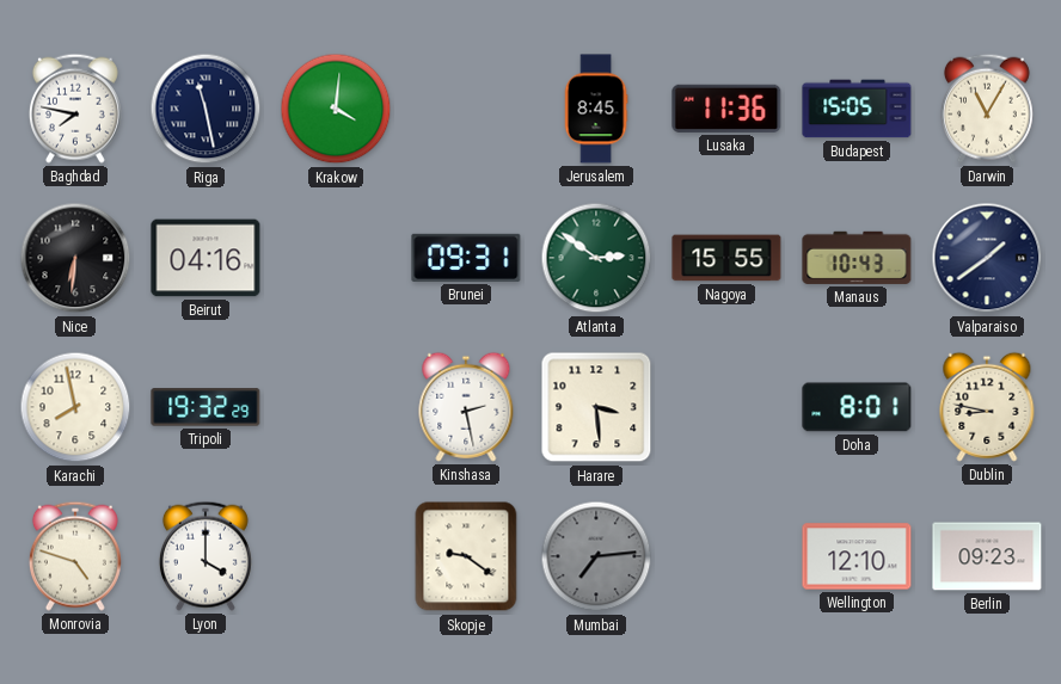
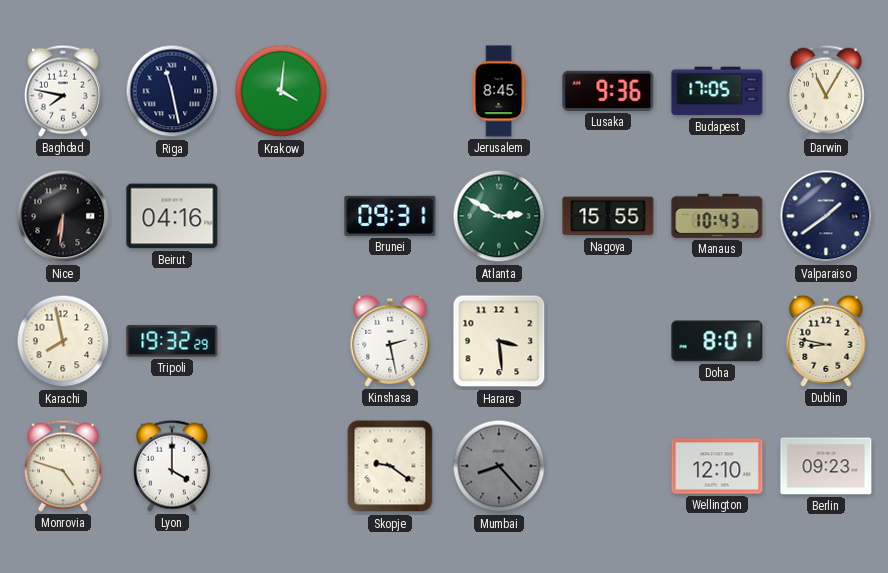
Lusaka: 11:36 -> 9:36 (608, 91)
Budapest: 15:05 -> 17:05 (717, 91)
Atlanta: 2:51 -> 2:50 (499, 216)
Mumbai: 7:14 -> 8:23 (499, 466)
